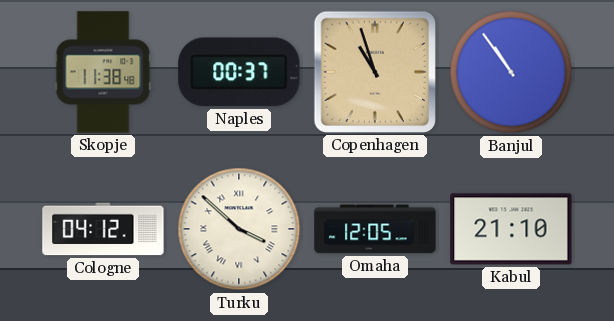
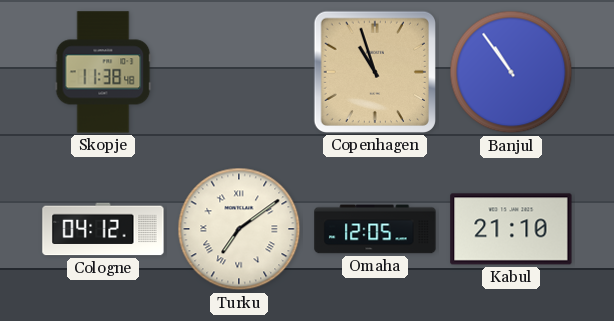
Naples: 00:37 -> none (239, 72)
Turku: 3:52 -> 7:09 (239, 229)
